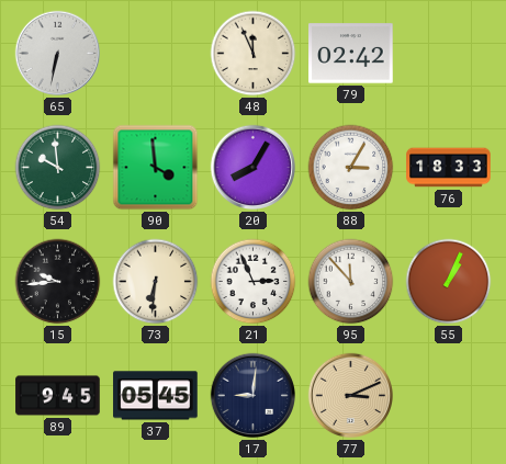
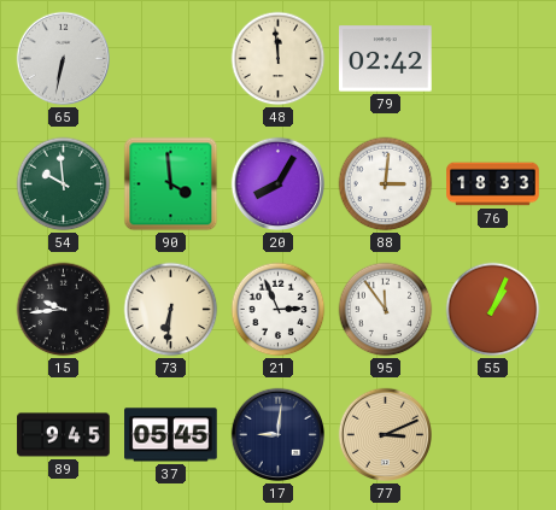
48: 11:56 -> 11:59 (279, 59)
88: 3:05 -> 3:01 (386, 184)
95: 11:53 -> 11:54 (386, 310)
